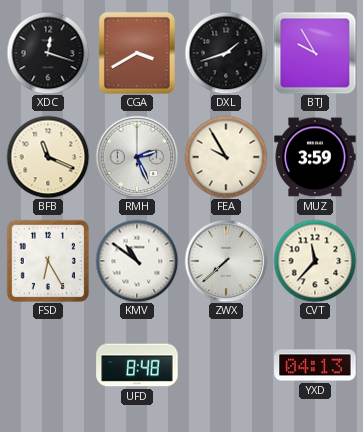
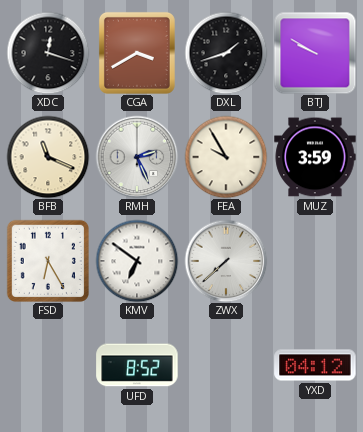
BTJ: 9:55 -> 9:50 (315, 53)
KMV: 10:51 -> 6:51 (137, 261)
CVT: 11:37 -> none (315, 261)
UFD: 8:48 -> 8:52 (137, 365)
YXD: 04:13 -> 04:12 (315, 365)
